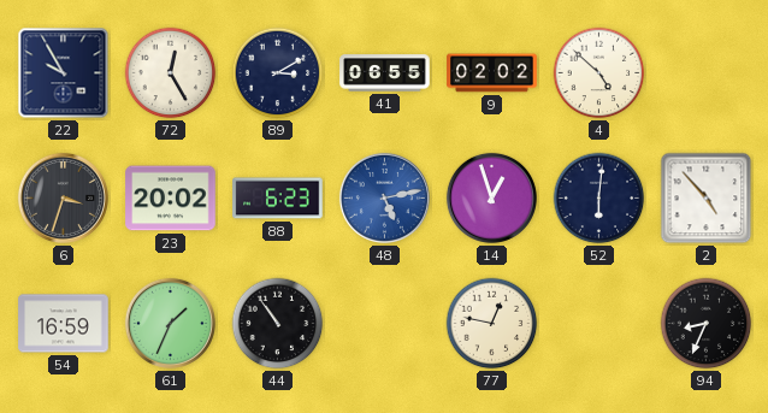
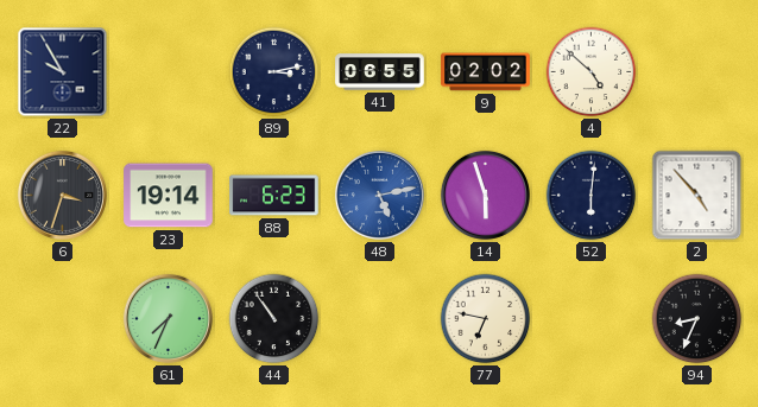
72: 12:25 -> none (171, 73)
89: 3:10 -> 3:13 (274, 72)
23: 20:02 -> 19:14 (169, 196)
14: 12:57 -> 5:57 (485, 195)
54: 16:59 -> none (64, 324)
61: 1:34 -> 7:34 (168, 318)
77: 12:47 -> 6:47 (486, 319)
